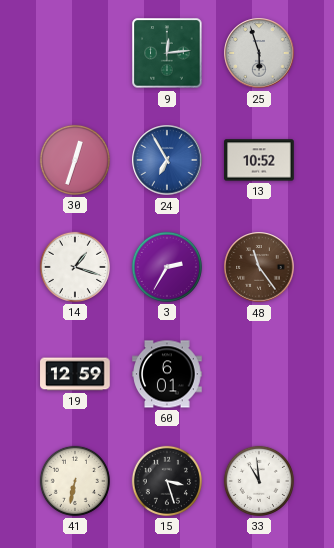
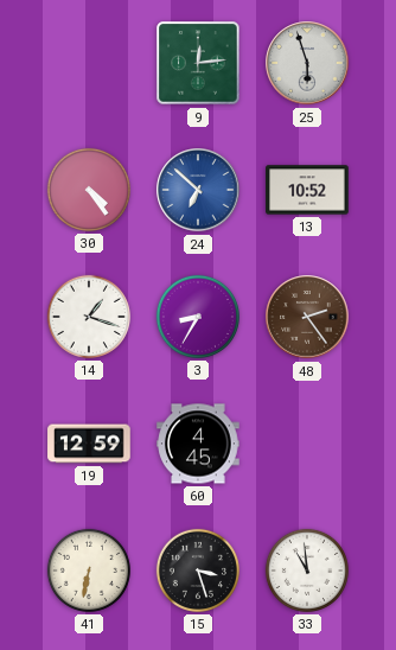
30: 12:33 -> 4:24 (89, 190)
24: 6:55 -> 6:52 (198, 190)
3: 2:35 -> 8:35 (198, 317)
48: 11:24 -> 2:24 (307, 317)
60: 6:01 -> 4:45 (198, 444)
